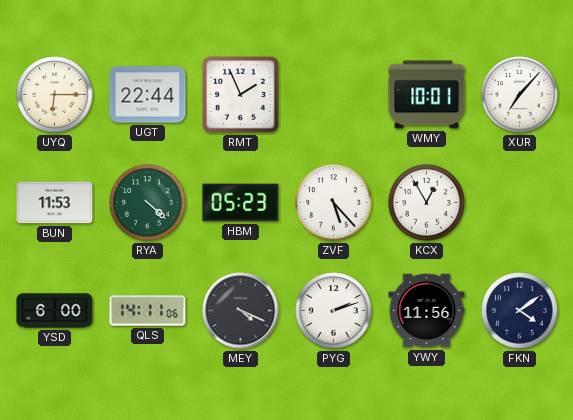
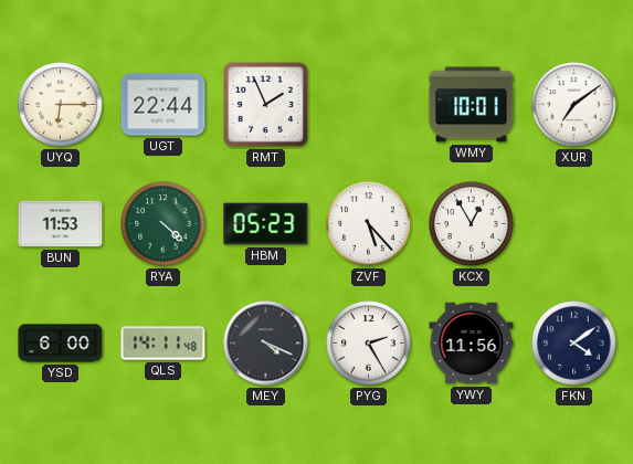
XUR: 7:07 -> 7:09 (574, 105)
QLS: 14:11:06 -> 14:11:48 (163, 344)
PYG: 2:12 -> 2:25 (369, 344)
